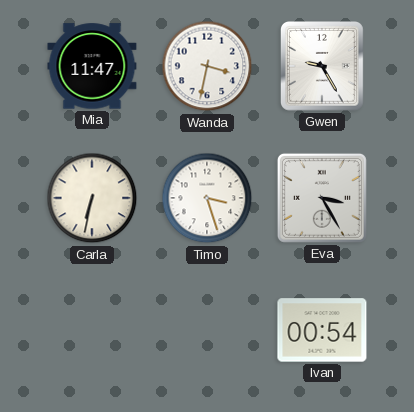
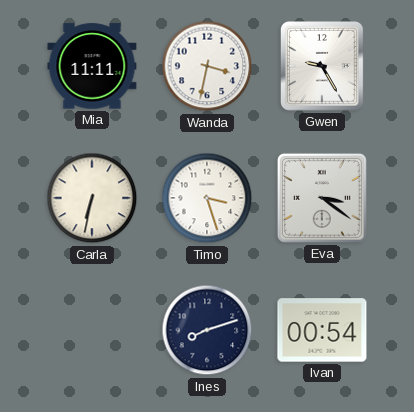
Mia: 11:47 -> 11:11 (92, 66)
Eva: 3:25 -> 3:21 (322, 198)
Ines: none -> 8:12 (207, 330)
